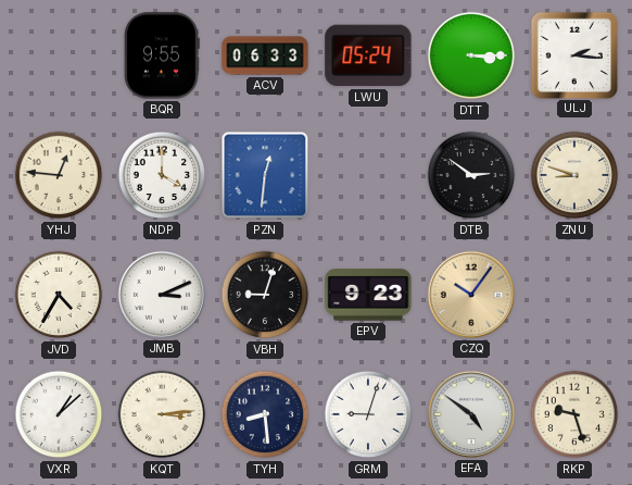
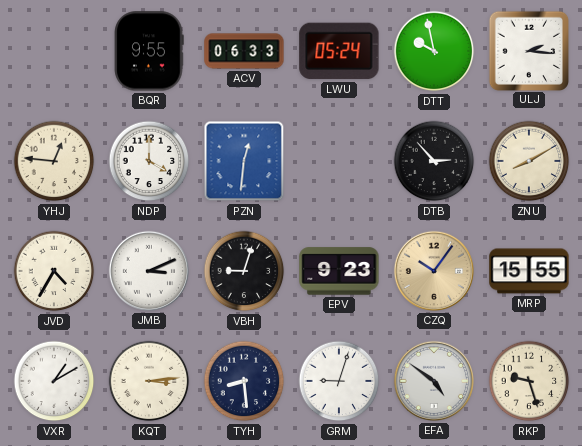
DTT: 3:15 -> 9:58 (434, 51)
DTB: 2:51 -> 2:53 (434, 161)
ZNU: 8:48 -> 8:10 (529, 161)
MRP: none -> 15:55 (529, 271)
VXR: 1:08 -> 1:10 (54, 381)
